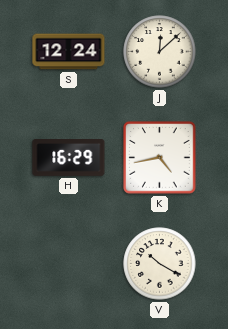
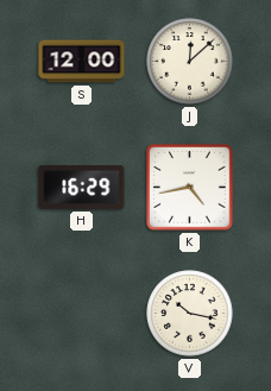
S: 12:24 -> 12:00 (82, 62)
V: 10:20 -> 10:17 (190, 314)
